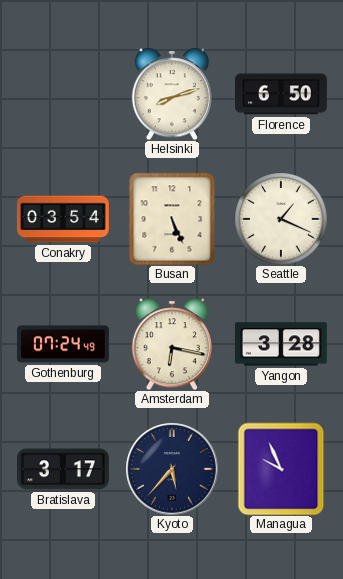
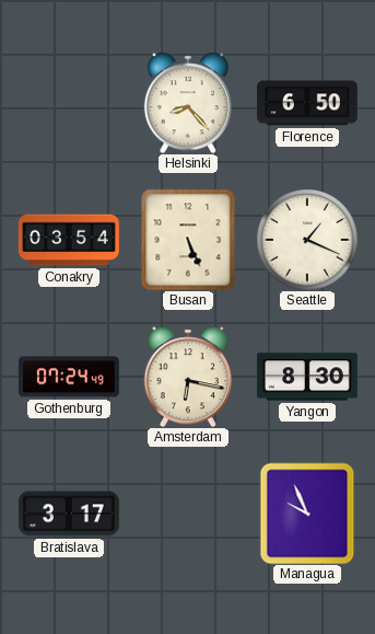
Helsinki: 8:12 -> 8:23 (187, 103)
Yangon: 3:28 -> 8:30 (307, 377)
Kyoto: 5:37 -> none (172, 469)
